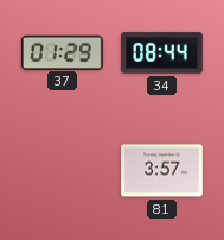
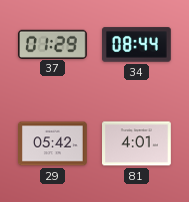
29: none -> 05:42 (53, 144)
81: 3:57 -> 4:01 (137, 144)
